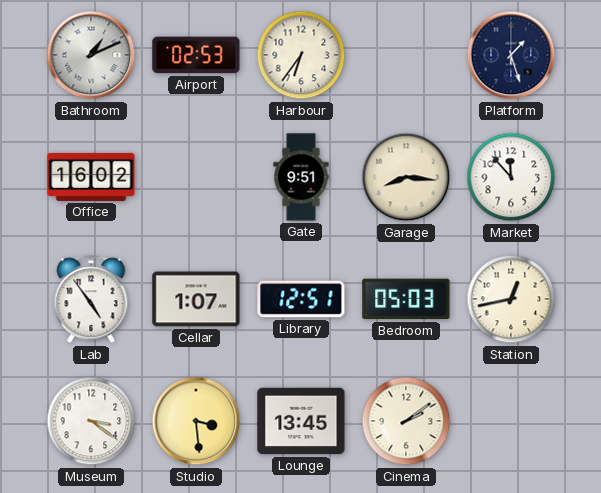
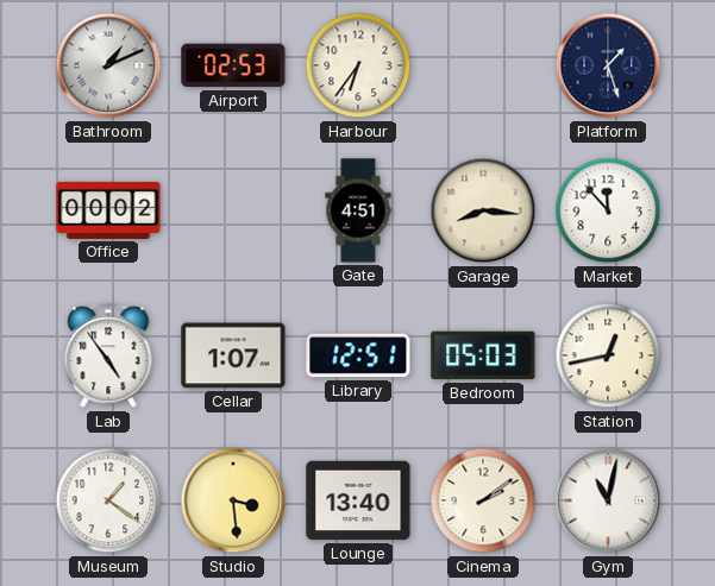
Office: 16:02 -> 00:02 (108, 210)
Gate: 9:51 -> 4:51 (358, 210)
Museum: 3:21 -> 1:21 (108, 500)
Lounge: 13:45 -> 13:40 (358, 500)
Gym: none -> 11:02 (608, 500)
